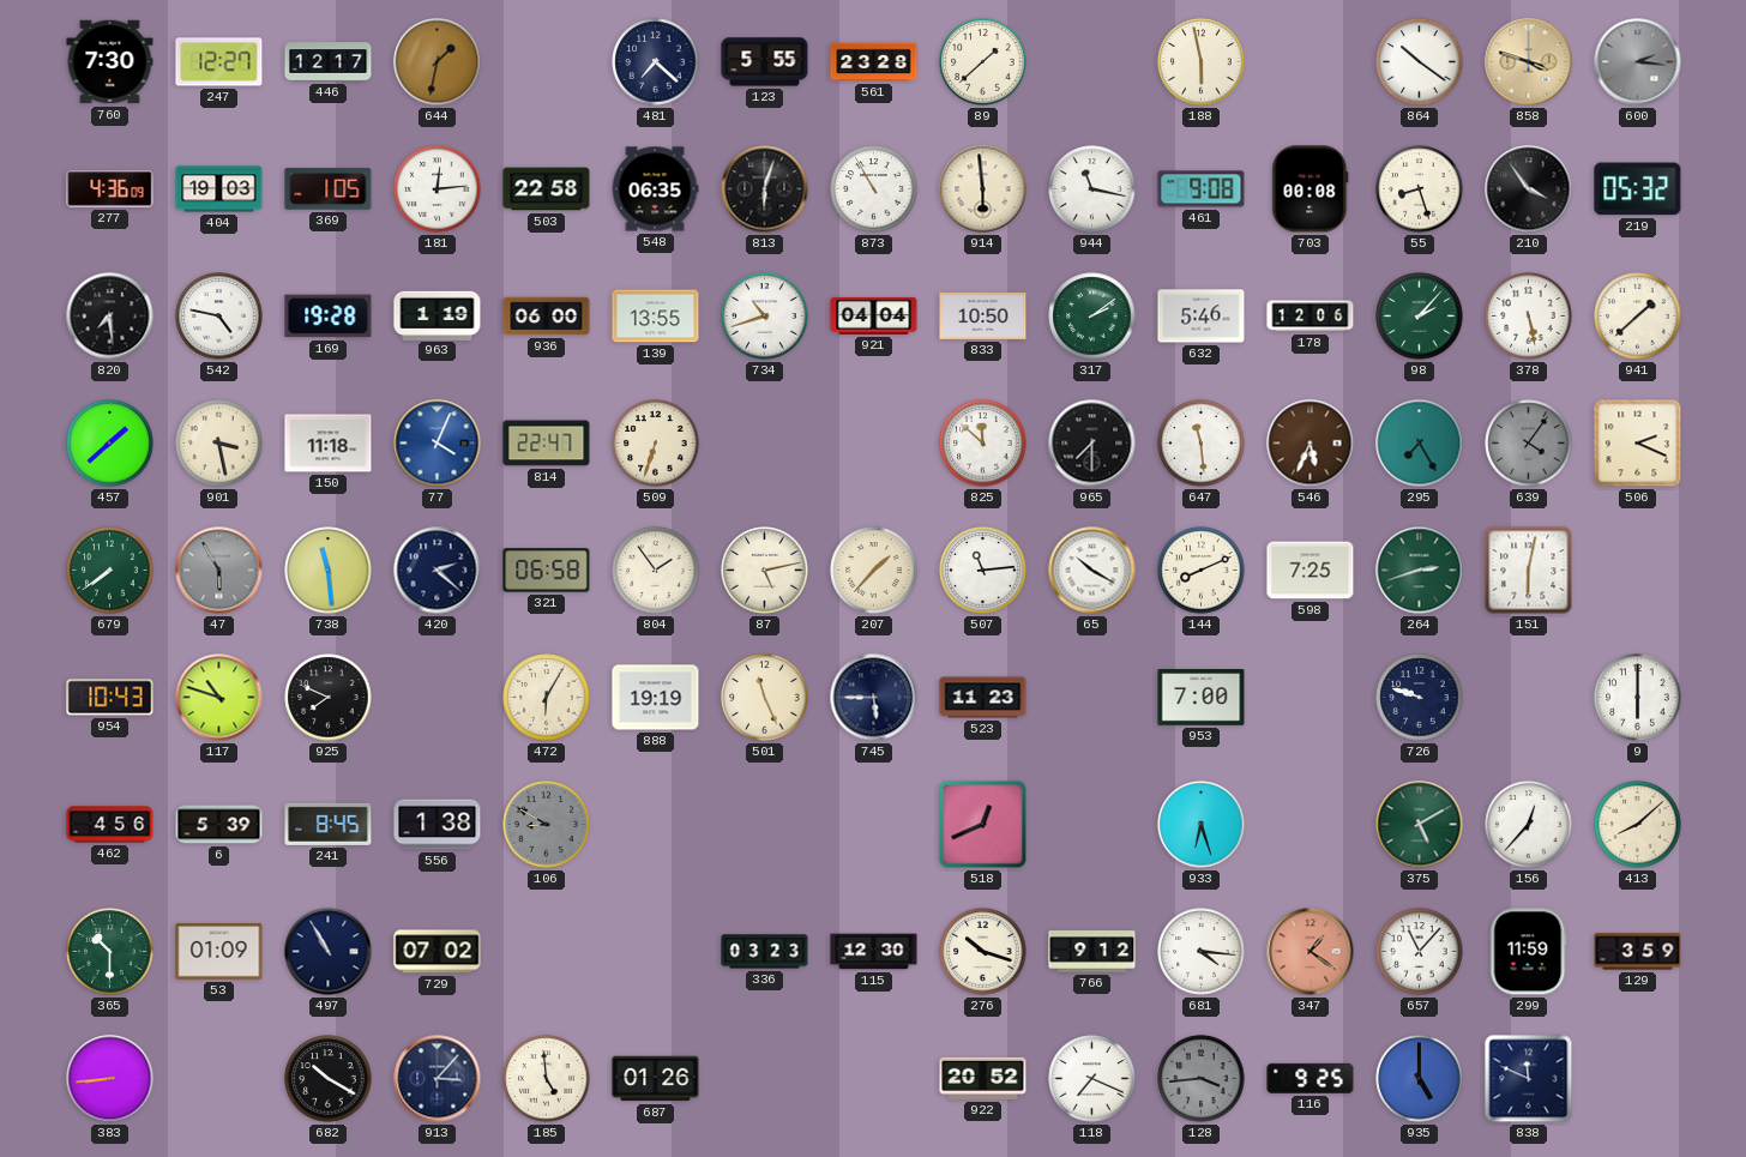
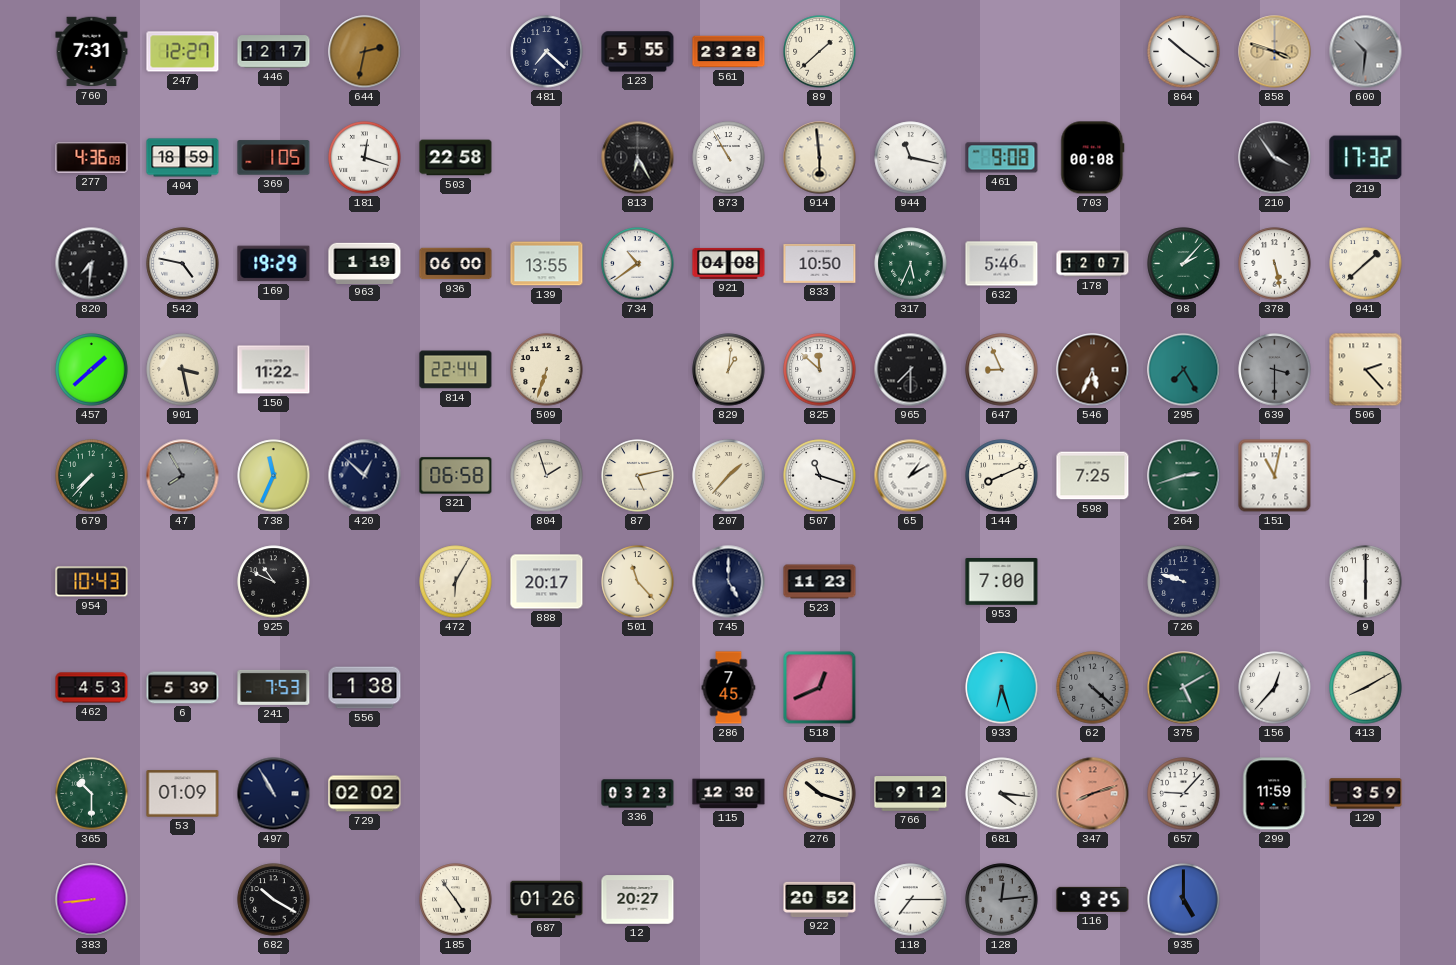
760: 7:30 -> 7:31 (92, 52)
644: 1:32 -> 2:32 (365, 52)
188: 5:58 -> none (1202, 62)
600: 2:16 -> 10:31 (1366, 52)
404: 19:03 -> 18:59 (183, 158)
181: 12:14 -> 12:18 (365, 158)
548: 06:35 -> none (655, 189)
813: 6:03 -> 6:25 (638, 158)
55: 8:27 -> none (1420, 189)
219: 05:32 -> 17:32 (1366, 158)
820: 7:29 -> 7:31 (92, 264)
169: 19:28 -> 19:29 (274, 264)
734: 10:42 -> 10:39 (638, 264)
921: 04:04 -> 04:08 (729, 263)
317: 2:09 -> 5:34 (911, 264)
178: 12:06 -> 12:07 (1093, 264)
150: 11:18 -> 11:22 (274, 370)
77: 4:04 -> none (438, 444)
814: 22:47 -> 22:44 (456, 370)
829: none -> 1:01 (729, 370)
647: 11:29 -> 8:56 (1002, 370)
639: 4:06 -> 3:30 (1275, 370)
506: 2:19 -> 2:23 (1366, 370)
679: 7:39 -> 7:37 (92, 476)
47: 5:55 -> 7:55 (183, 476)
738: 11:29 -> 11:34 (274, 476)
420: 2:22 -> 12:52 (365, 476)
804: 1:54 -> 1:57 (547, 476)
507: 11:14 -> 11:18 (820, 476)
65: 10:20 -> 1:10 (911, 476)
151: 6:02 -> 11:02 (1275, 476)
117: 10:48 -> none (219, 698)
925: 7:49 -> 10:49 (274, 582)
888: 19:19 -> 20:17 (547, 582)
501: 11:26 -> 11:23 (638, 582)
745: 5:45 -> 5:00 (729, 582)
462: 4:56 -> 4:53 (92, 688)
241: 8:45 -> 7:53 (274, 687)
106: 8:50 -> none (547, 825)
286: none -> 7:45 (729, 688)
62: none -> 4:22 (1093, 688)
413: 8:08 -> 8:10 (1366, 688)
729: 07:02 -> 02:02 (365, 794)
347: 1:21 -> 8:12 (1093, 794)
657: 11:07 -> 9:07 (1184, 794)
913: 3:07 -> none (438, 1079)
185: 4:59 -> 4:54 (456, 900)
12: none -> 20:27 (638, 900)
118: 7:19 -> 7:15 (911, 900)
128: 3:44 -> 12:14 (1002, 900)
838: 11:49 -> none (1529, 1079)
